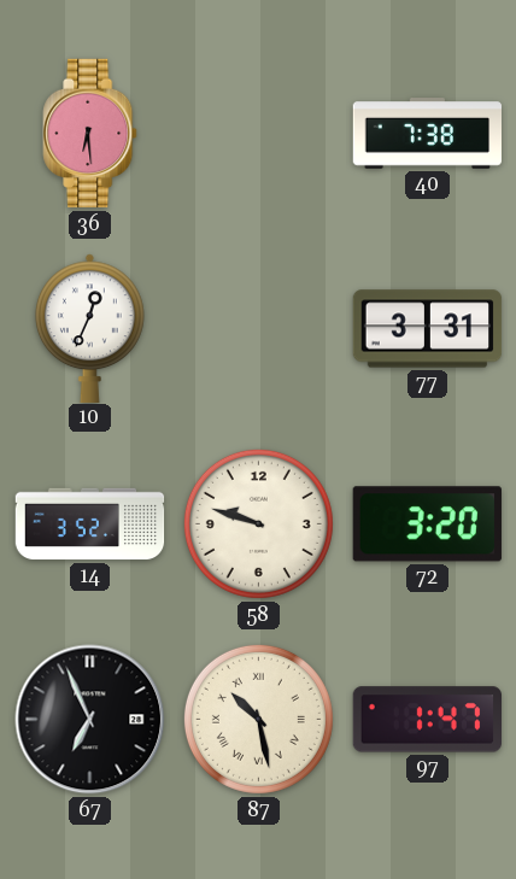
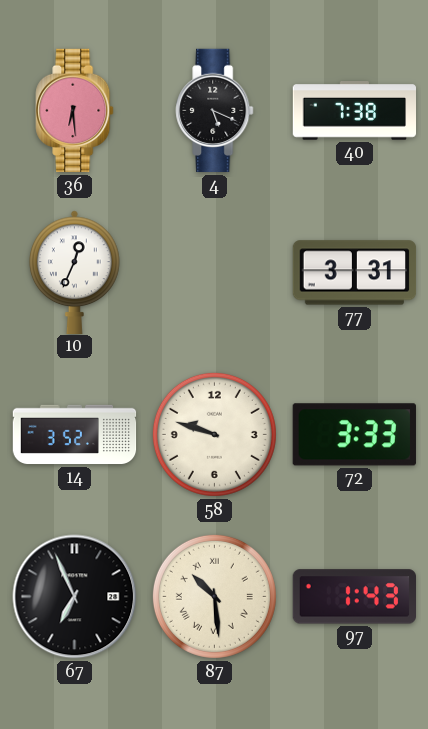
4: none -> 5:19 (215, 111)
72: 3:20 -> 3:33 (354, 435)
87: 10:28 -> 10:29 (214, 596)
97: 1:47 -> 1:43 (354, 597)
